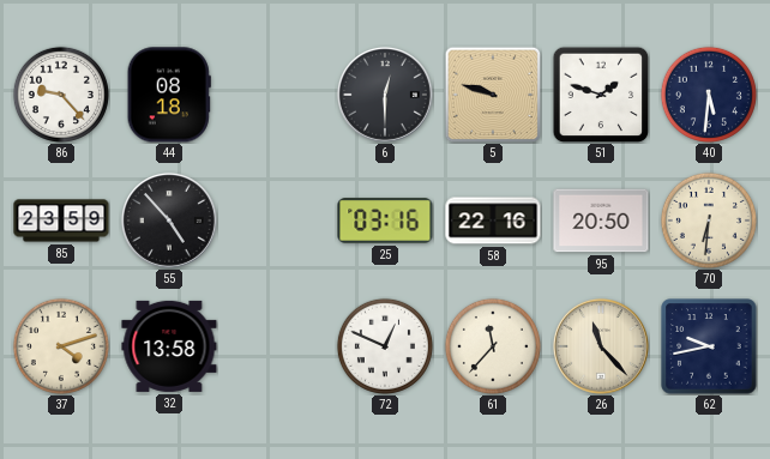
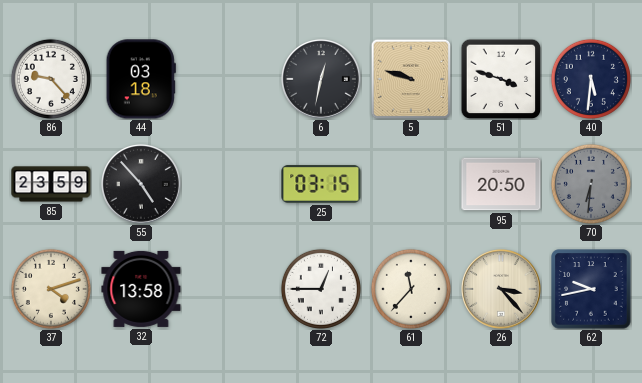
44: 08:18 -> 03:18 (141, 79)
6: 12:30 -> 12:32 (321, 79)
51: 1:48 -> 3:48 (501, 79)
25: 03:16 -> 03:15 (321, 184)
58: 22:16 -> none (493, 221)
70 dial: cream -> grey (591, 184)
72: 12:49 -> 12:45 (321, 289)
26: 11:23 -> 3:23 (501, 289)
